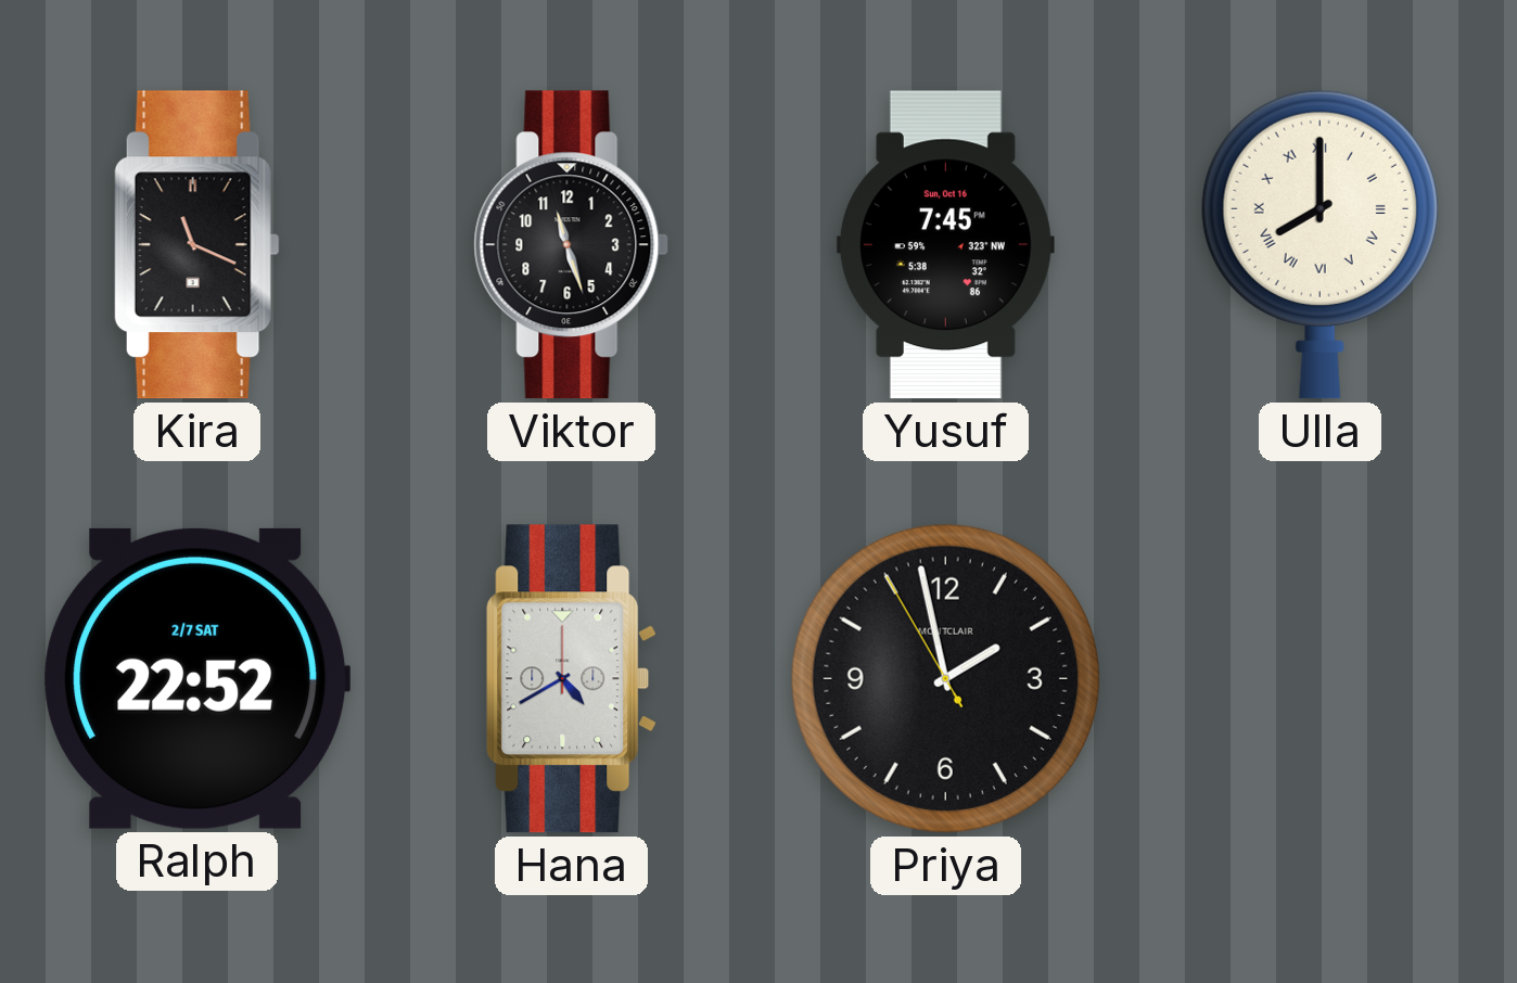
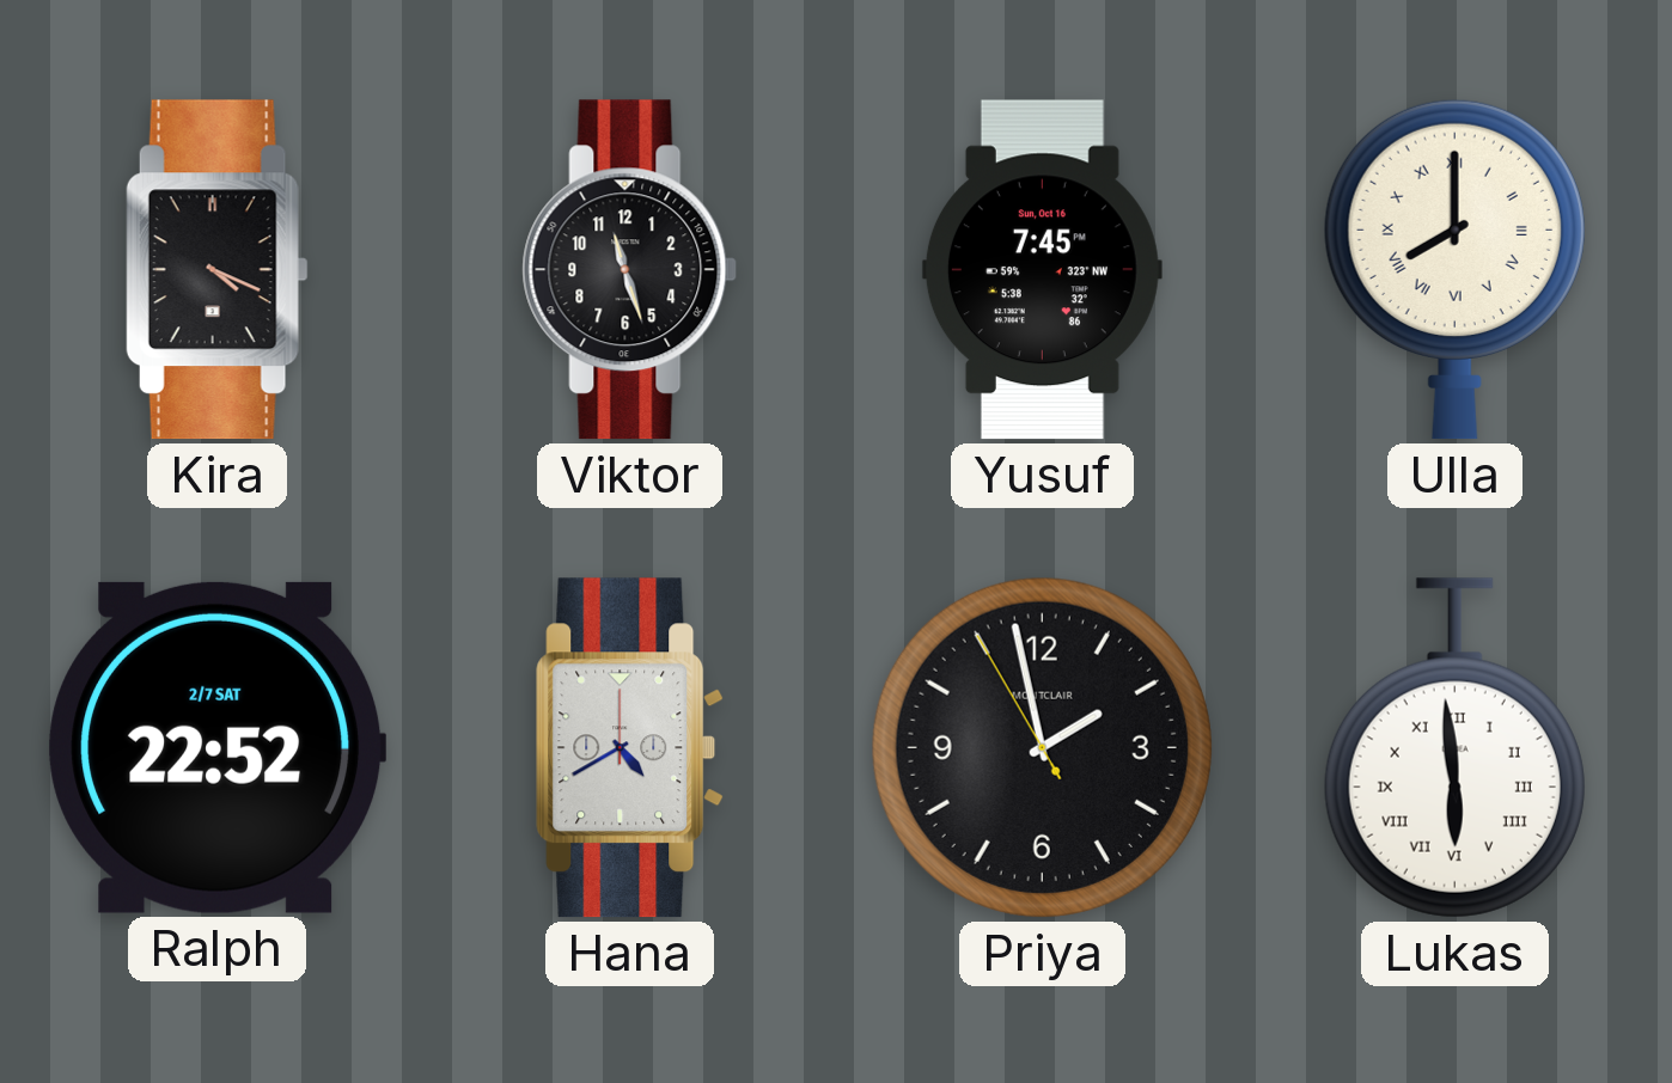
Kira: 11:19 -> 4:19 (216, 270)
Lukas: none -> 5:59 (1454, 748)
